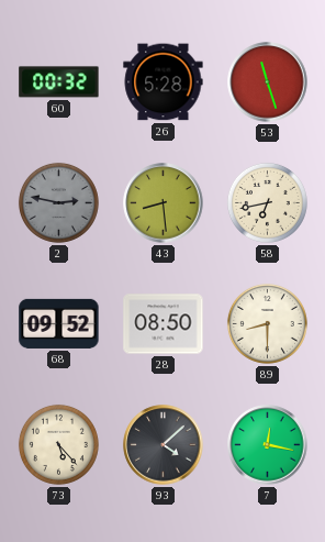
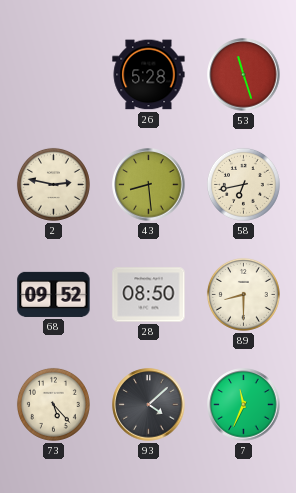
60: 00:32 -> none (59, 82)
2 dial: grey -> cream (53, 184)
7: 12:17 -> 11:34 (244, 405)
